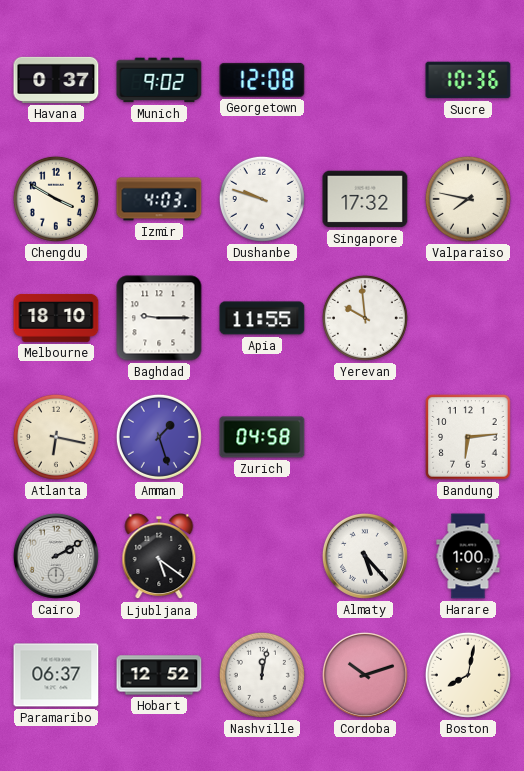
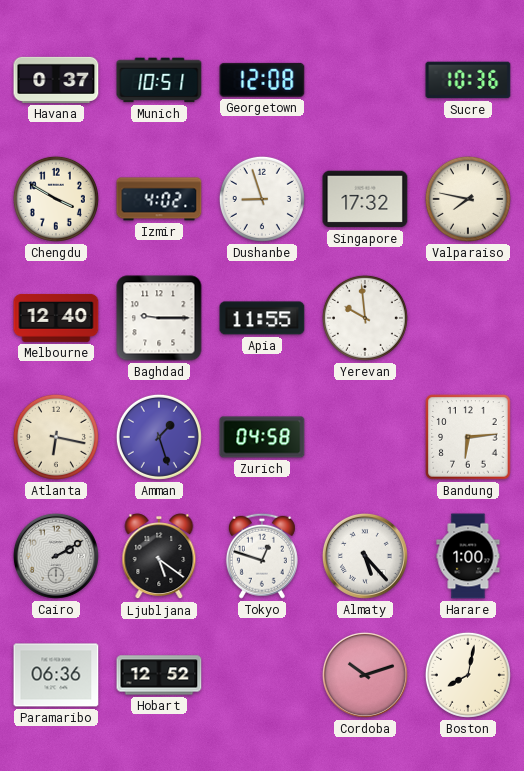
Munich: 9:02 -> 10:51 (159, 80)
Izmir: 4:03 -> 4:02 (159, 199)
Dushanbe: 9:48 -> 8:57 (262, 199)
Melbourne: 18:10 -> 12:40 (56, 318)
Tokyo: none -> 12:48 (262, 556)
Paramaribo: 06:37 -> 06:36 (56, 675)
Nashville: 12:02 -> none (262, 675)
